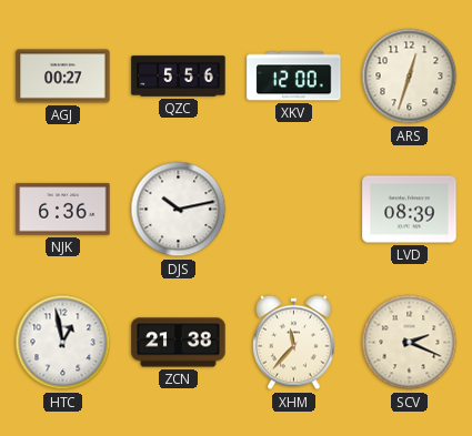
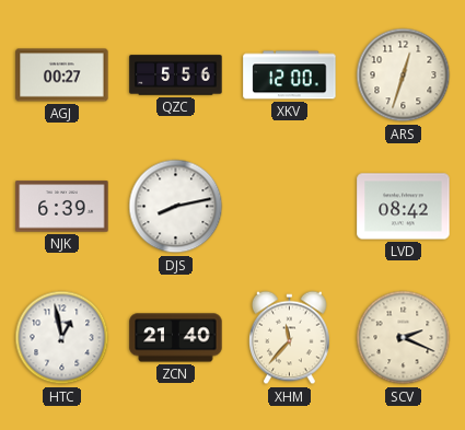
NJK: 6:36 -> 6:39 (62, 207)
DJS: 10:13 -> 8:13 (176, 207)
LVD: 08:39 -> 08:42 (404, 207)
ZCN: 21:38 -> 21:40 (176, 338)
